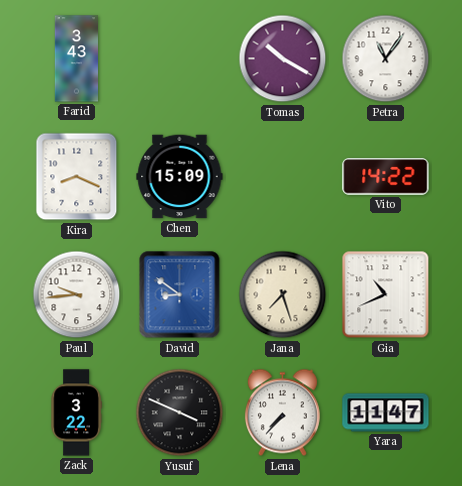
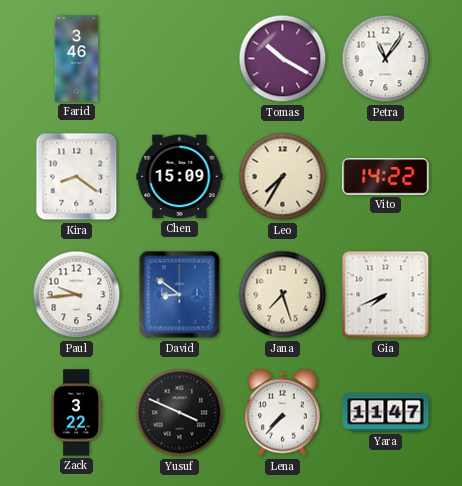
Farid: 3:43 -> 3:46 (76, 59)
Kira: 8:19 -> 8:21 (77, 177)
Leo: none -> 7:35 (283, 177)
Gia: 10:41 -> 7:41 (386, 295)
